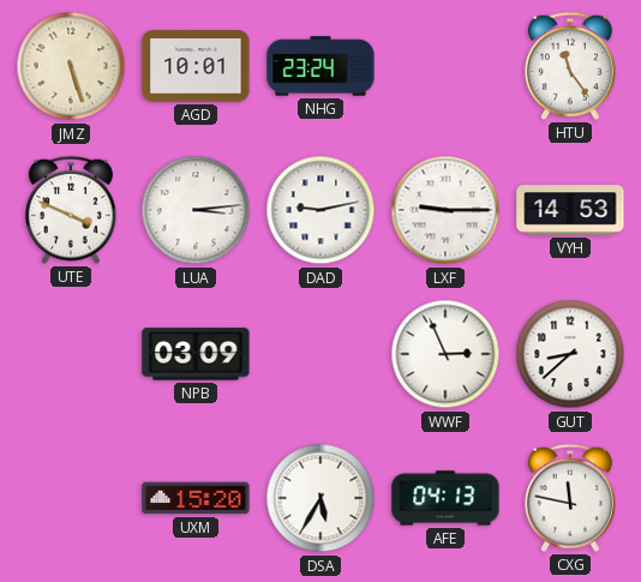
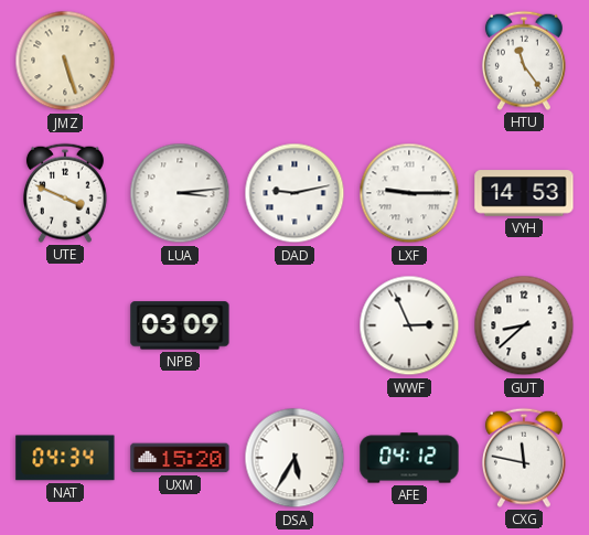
AGD: 10:01 -> none (196, 66)
NHG: 23:24 -> none (320, 66)
NAT: none -> 04:34 (65, 458)
AFE: 04:13 -> 04:12 (409, 458)
